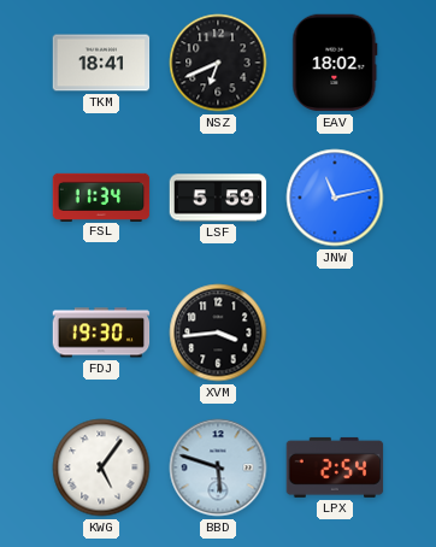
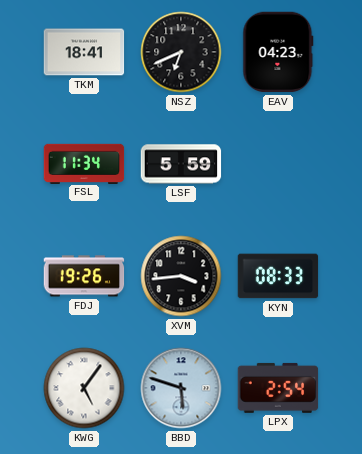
EAV: 18:02 -> 04:23 (278, 52)
JNW: 11:13 -> none (335, 198)
FDJ: 19:30 -> 19:26 (84, 276)
KYN: none -> 08:33 (278, 276)
